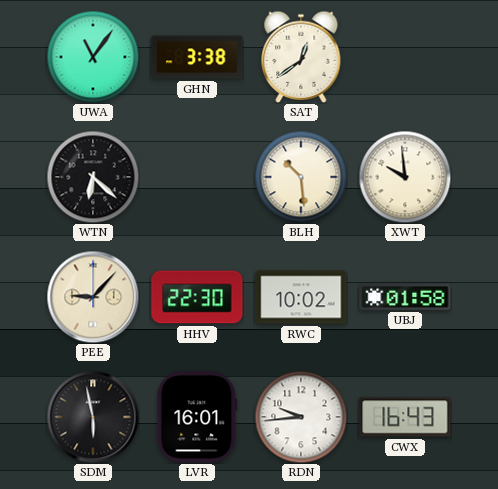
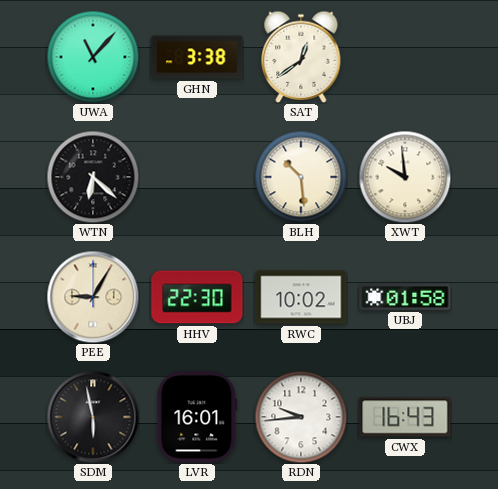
UWA: 11:06 -> 11:07 (93, 57)
PEE: 9:07 -> 9:05 (93, 297)
